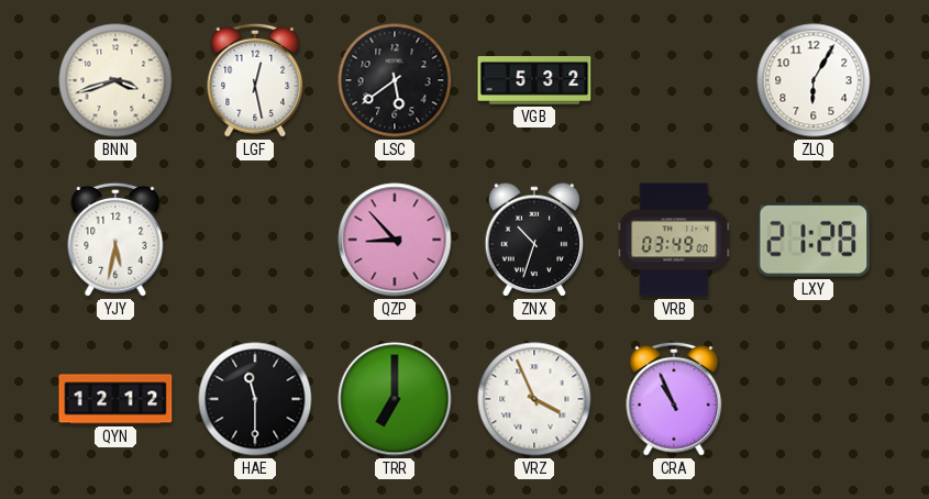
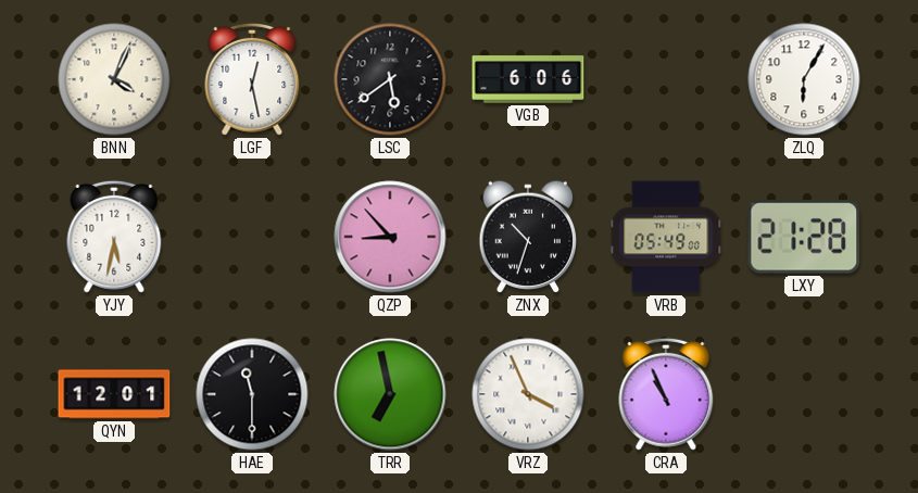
BNN: 3:42 -> 4:04 (114, 79)
VGB: 5:32 -> 6:06 (528, 79)
VRB: 03:49 -> 05:49 (666, 237)
QYN: 12:12 -> 12:01 (114, 394)
TRR: 7:00 -> 6:58 (390, 394)
